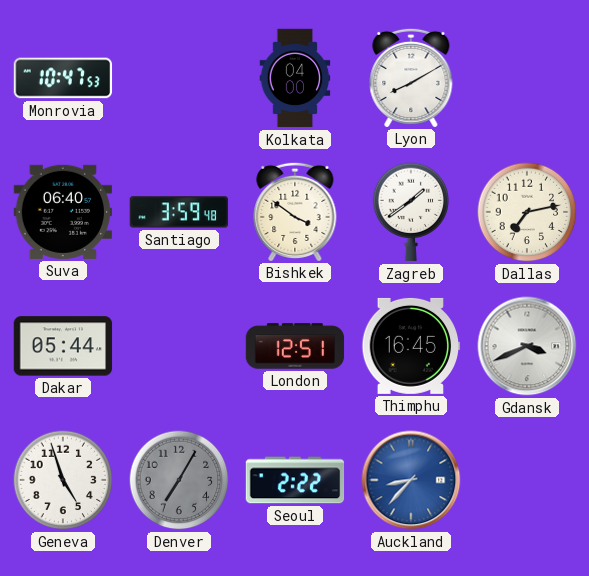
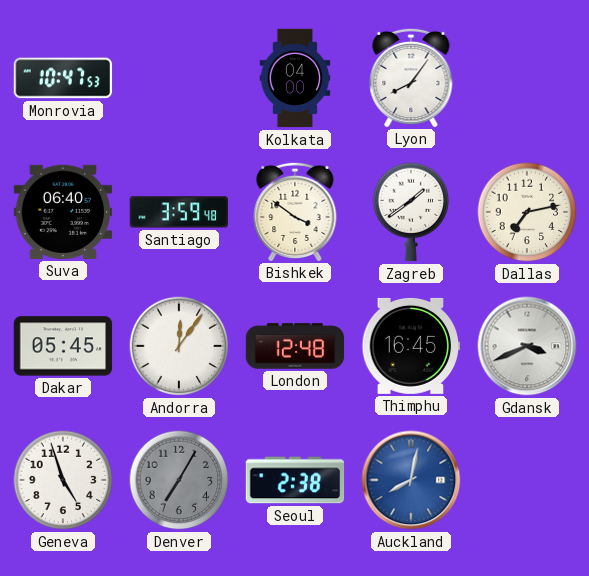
Lyon: 8:10 -> 8:06 (411, 77)
Dakar: 05:44 -> 05:45 (63, 346)
Andorra: none -> 12:06 (179, 346)
London: 12:51 -> 12:48 (295, 346)
Seoul: 2:22 -> 2:38 (295, 480)
Auckland: 8:37 -> 8:02 (411, 480)
